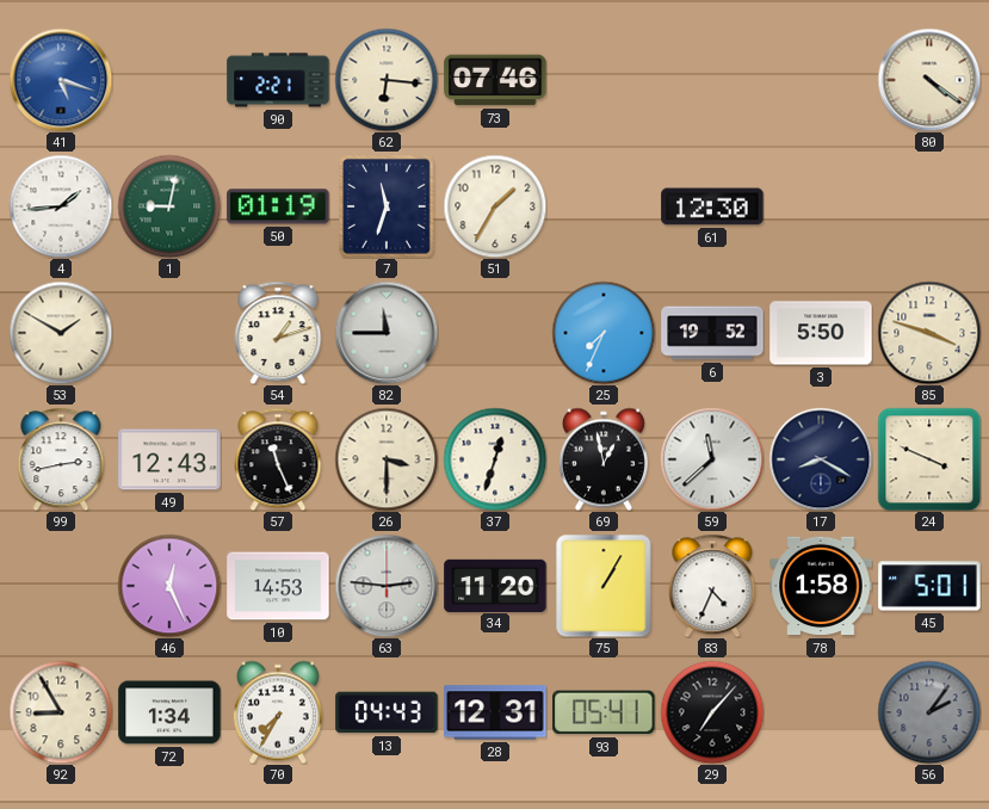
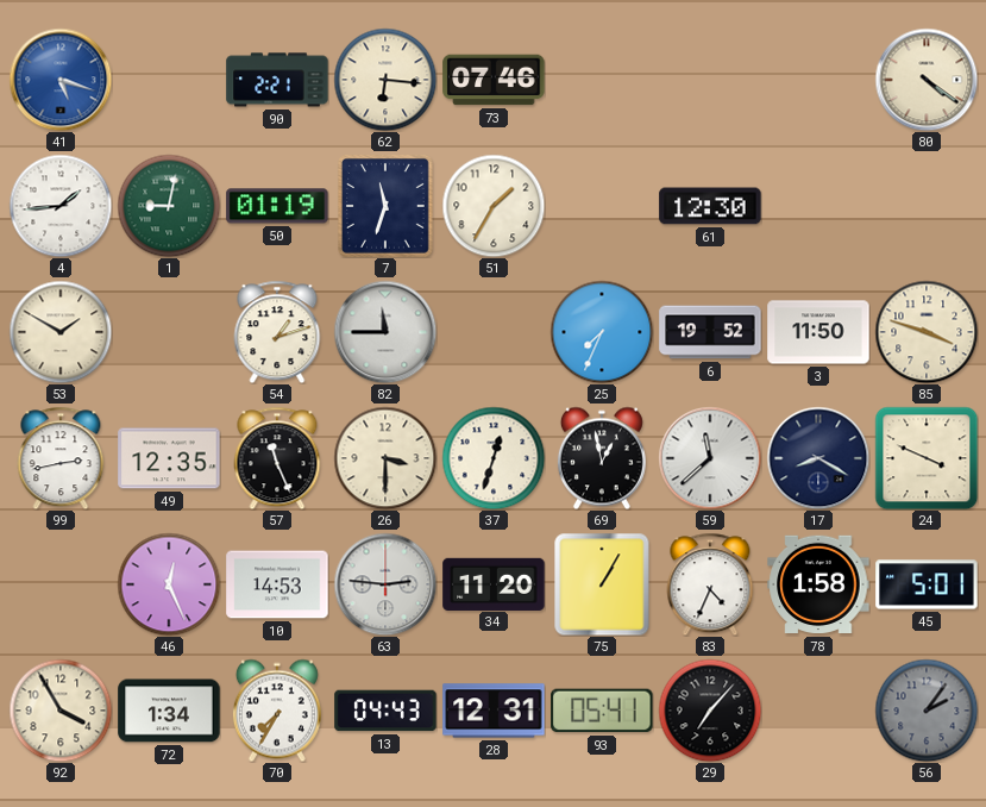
3: 5:50 -> 11:50 (818, 332)
49: 12:43 -> 12:35 (169, 458)
92: 8:55 -> 3:55 (61, 711)
